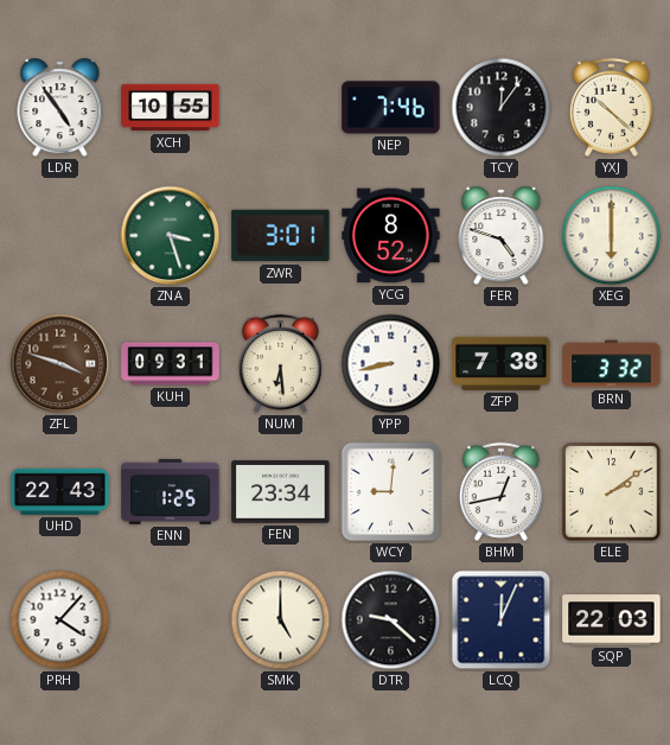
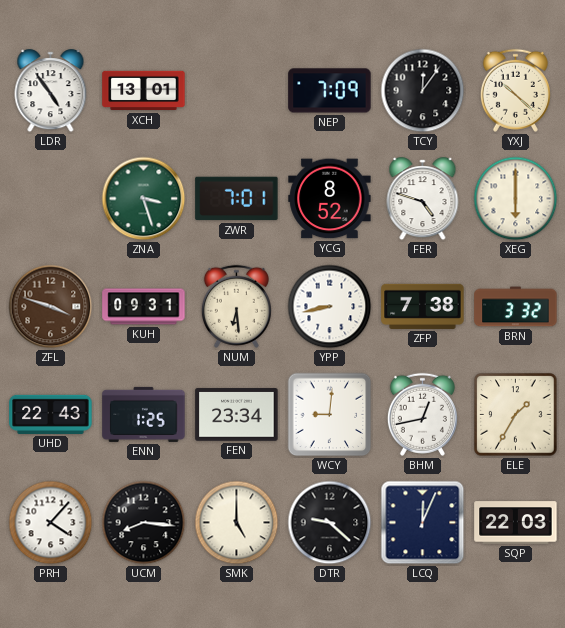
XCH: 10:55 -> 13:01 (144, 91)
NEP: 7:46 -> 7:09 (330, 91)
ZWR: 3:01 -> 7:01 (237, 199)
ELE: 2:09 -> 1:35 (516, 415)
UCM: none -> 8:16 (144, 523)
